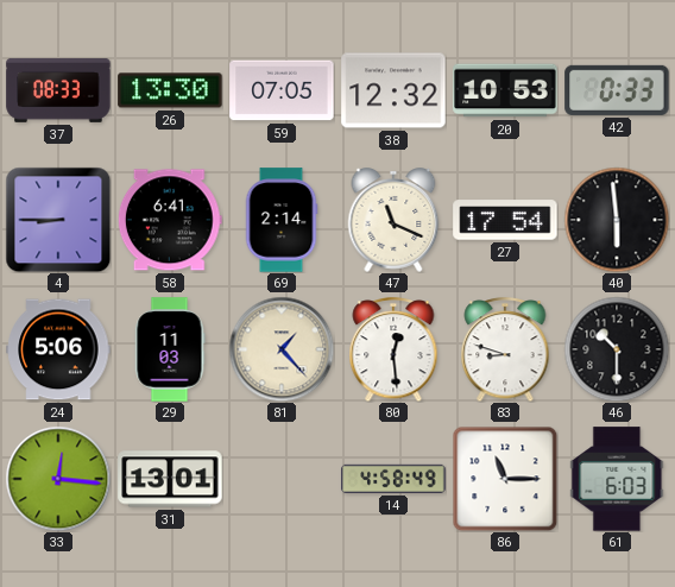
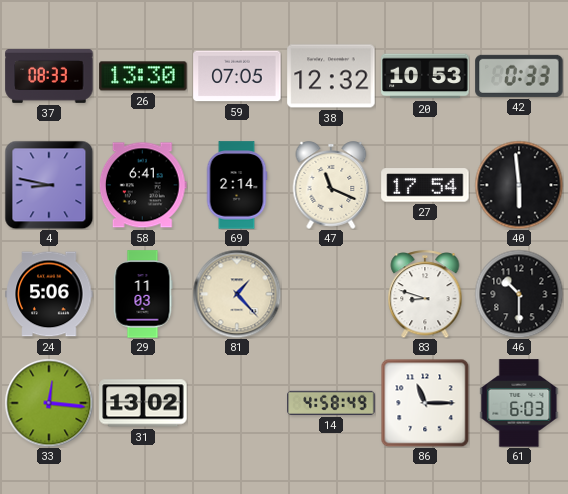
4: 8:45 -> 8:47 (49, 185)
80: 12:29 -> none (393, 349)
31: 13:01 -> 13:02 (143, 403)
